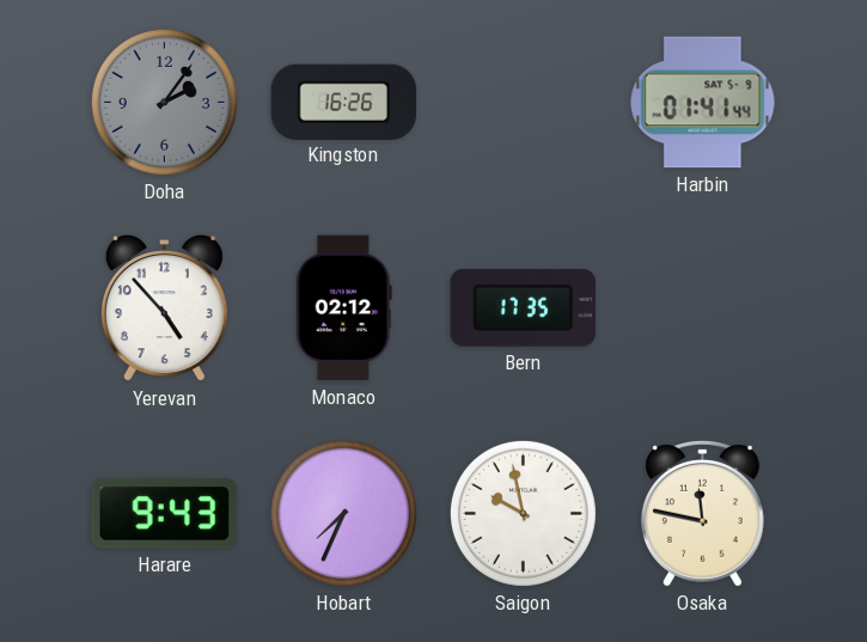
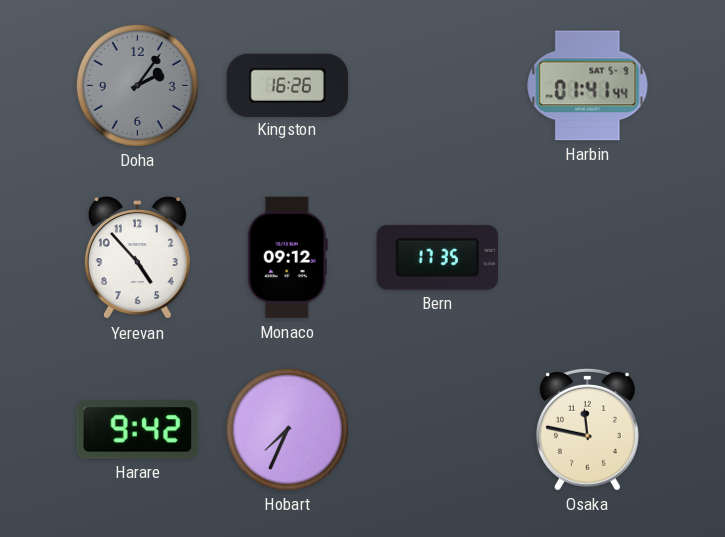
Monaco: 02:12 -> 09:12 (287, 258)
Harare: 9:43 -> 9:42 (138, 430)
Saigon: 9:58 -> none (523, 513)
